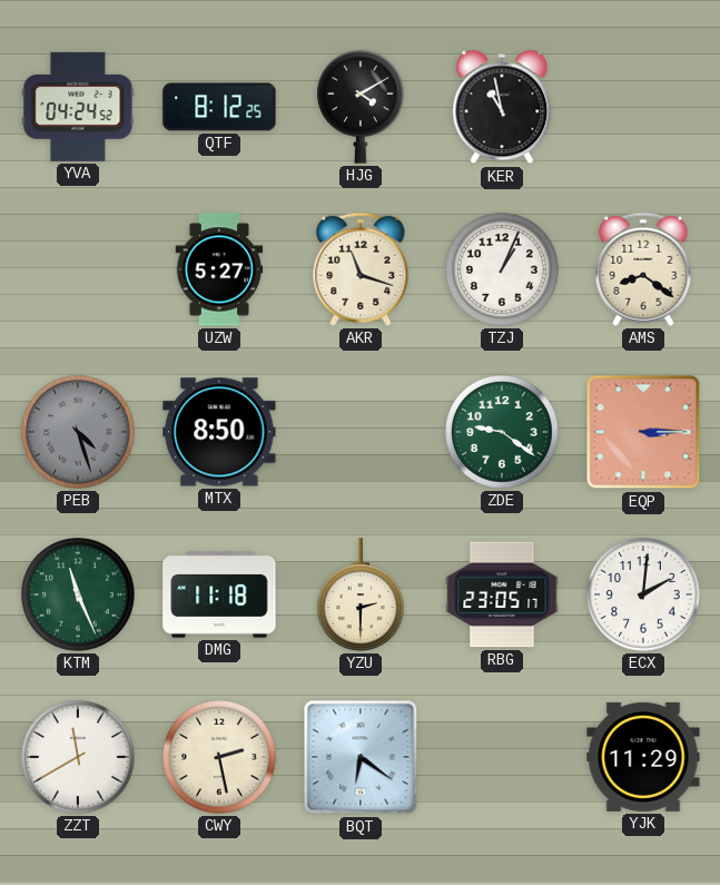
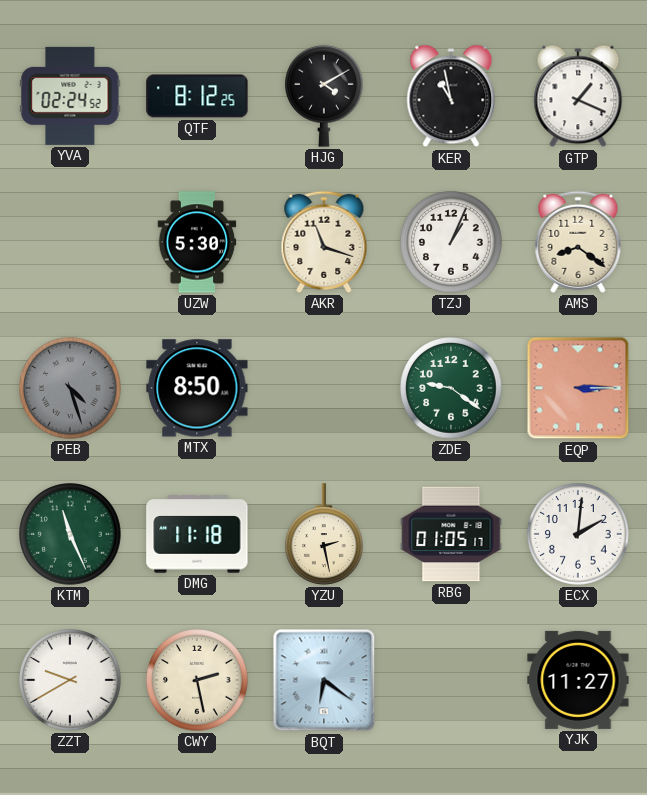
YVA: 04:24 -> 02:24 (70, 96)
GTP: none -> 1:19 (578, 96)
UZW: 5:27 -> 5:30 (197, 242)
YZU: 2:30 -> 2:28 (325, 534)
RBG: 23:05 -> 01:05 (451, 534)
ZZT: 11:40 -> 9:40 (70, 680)
YJK: 11:29 -> 11:27 (578, 680)
